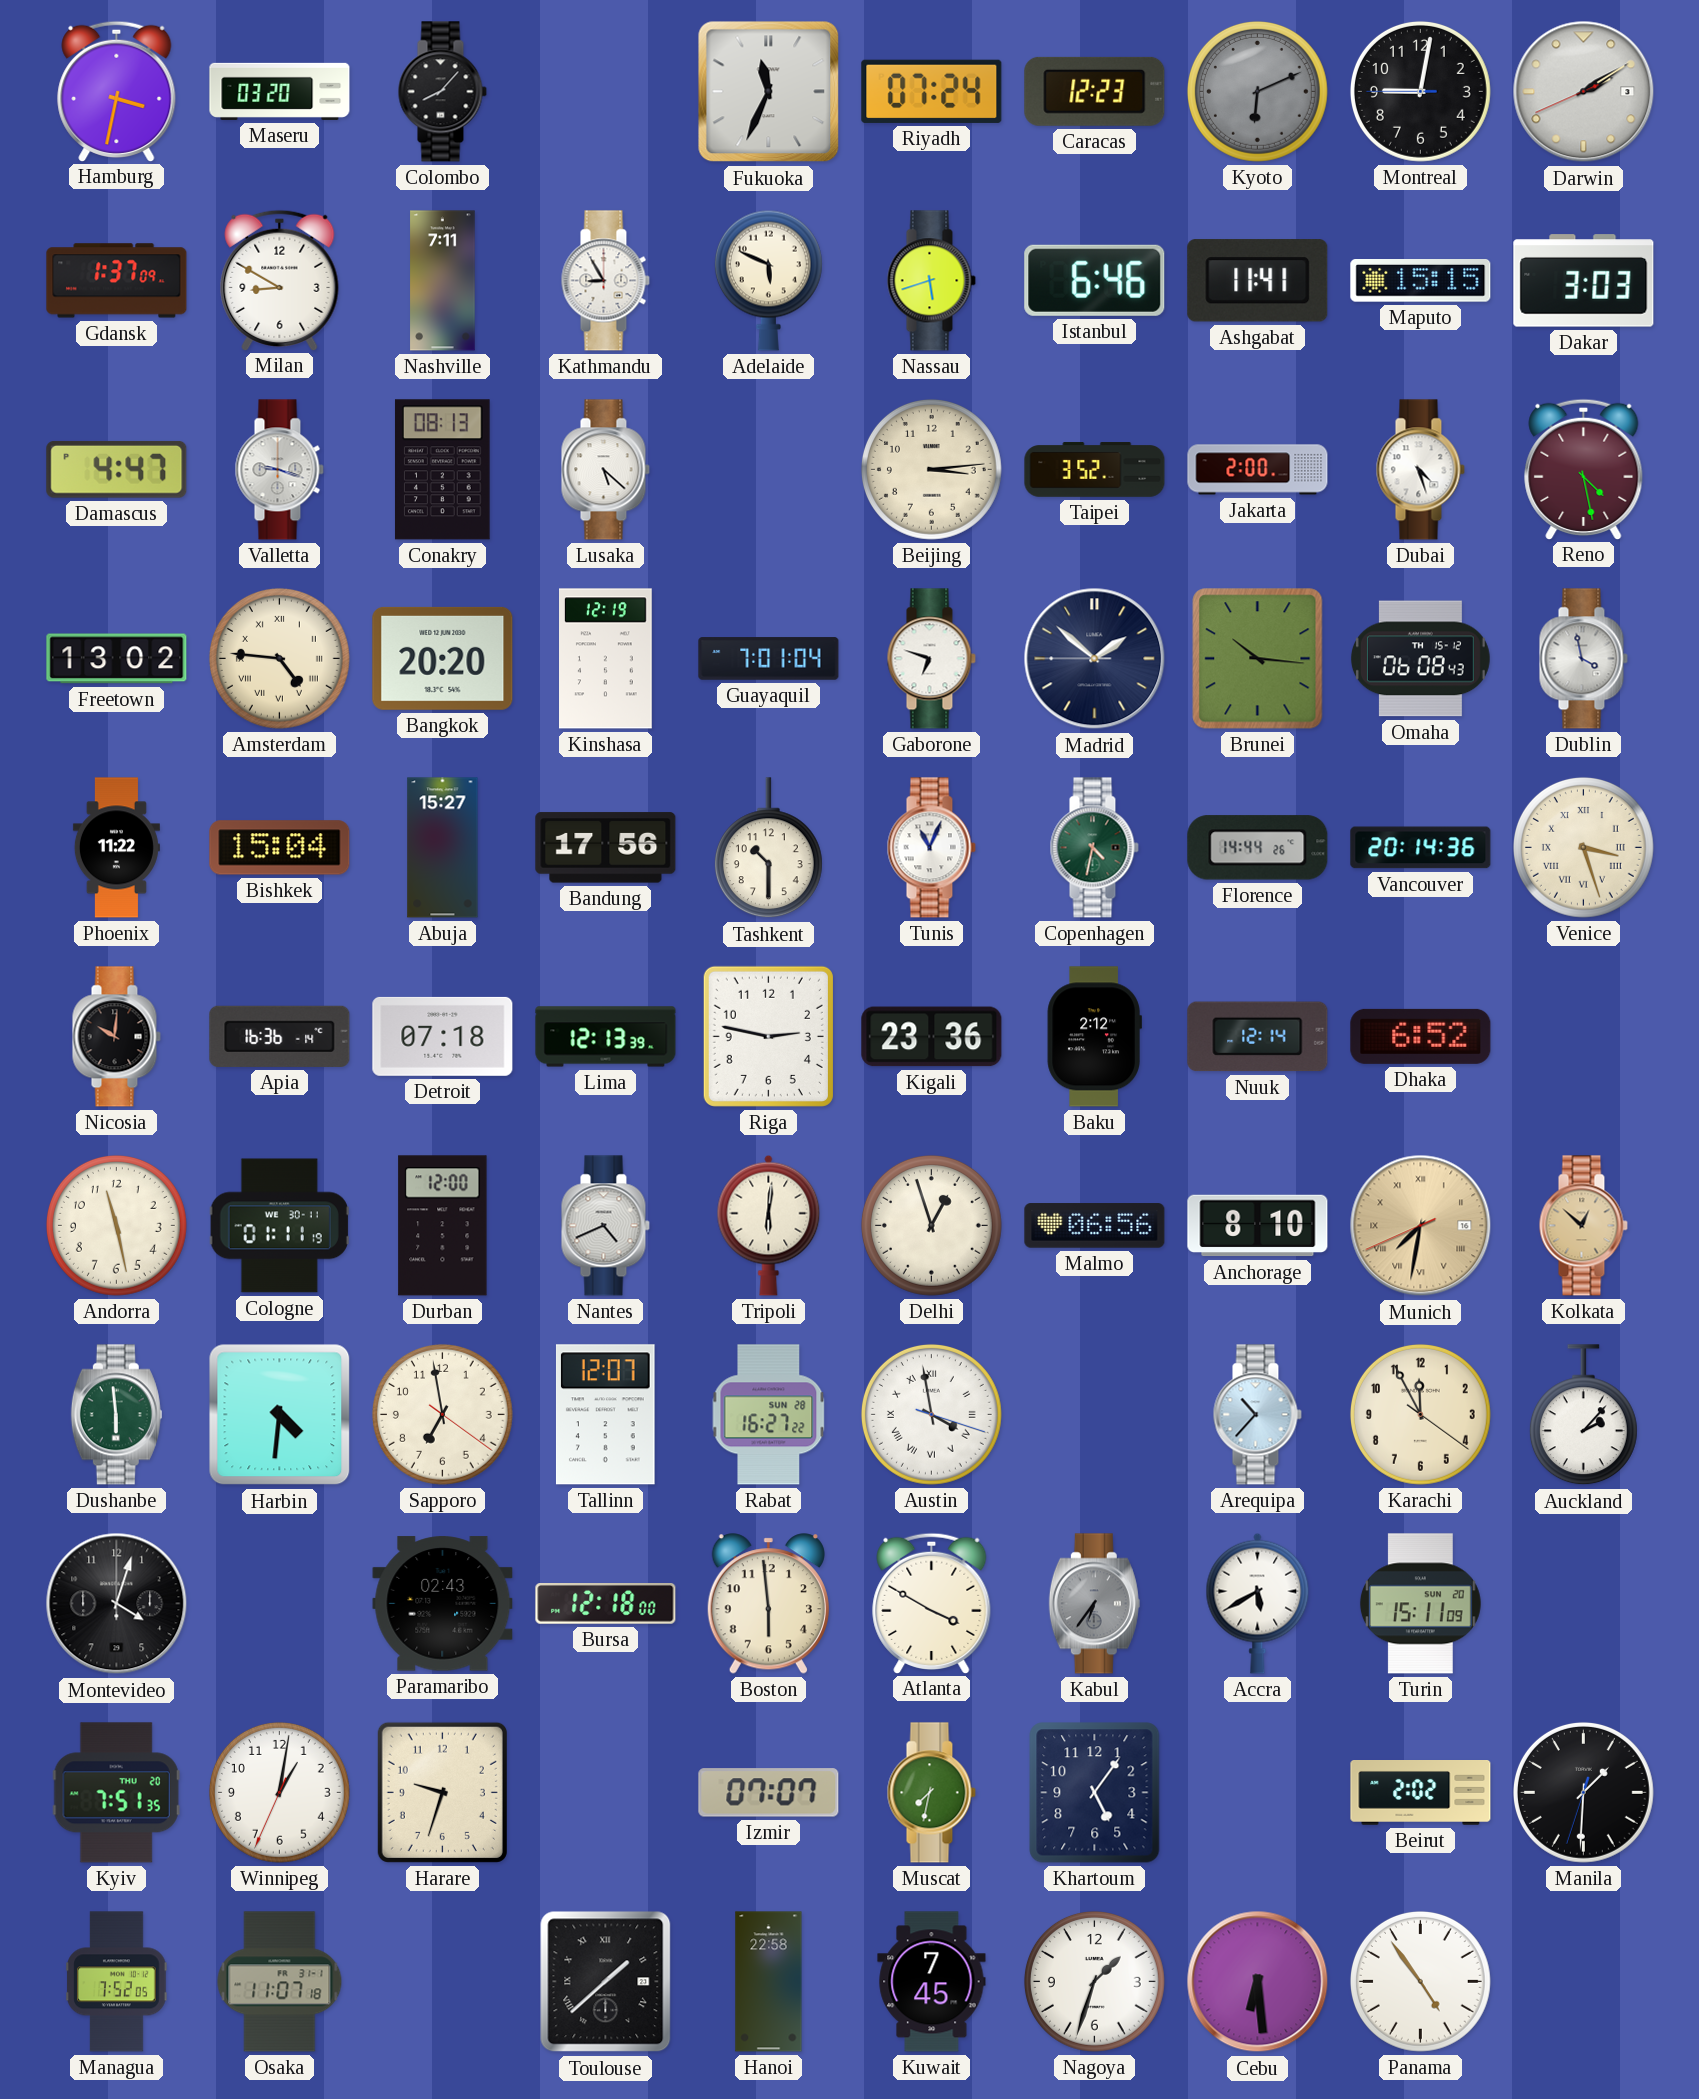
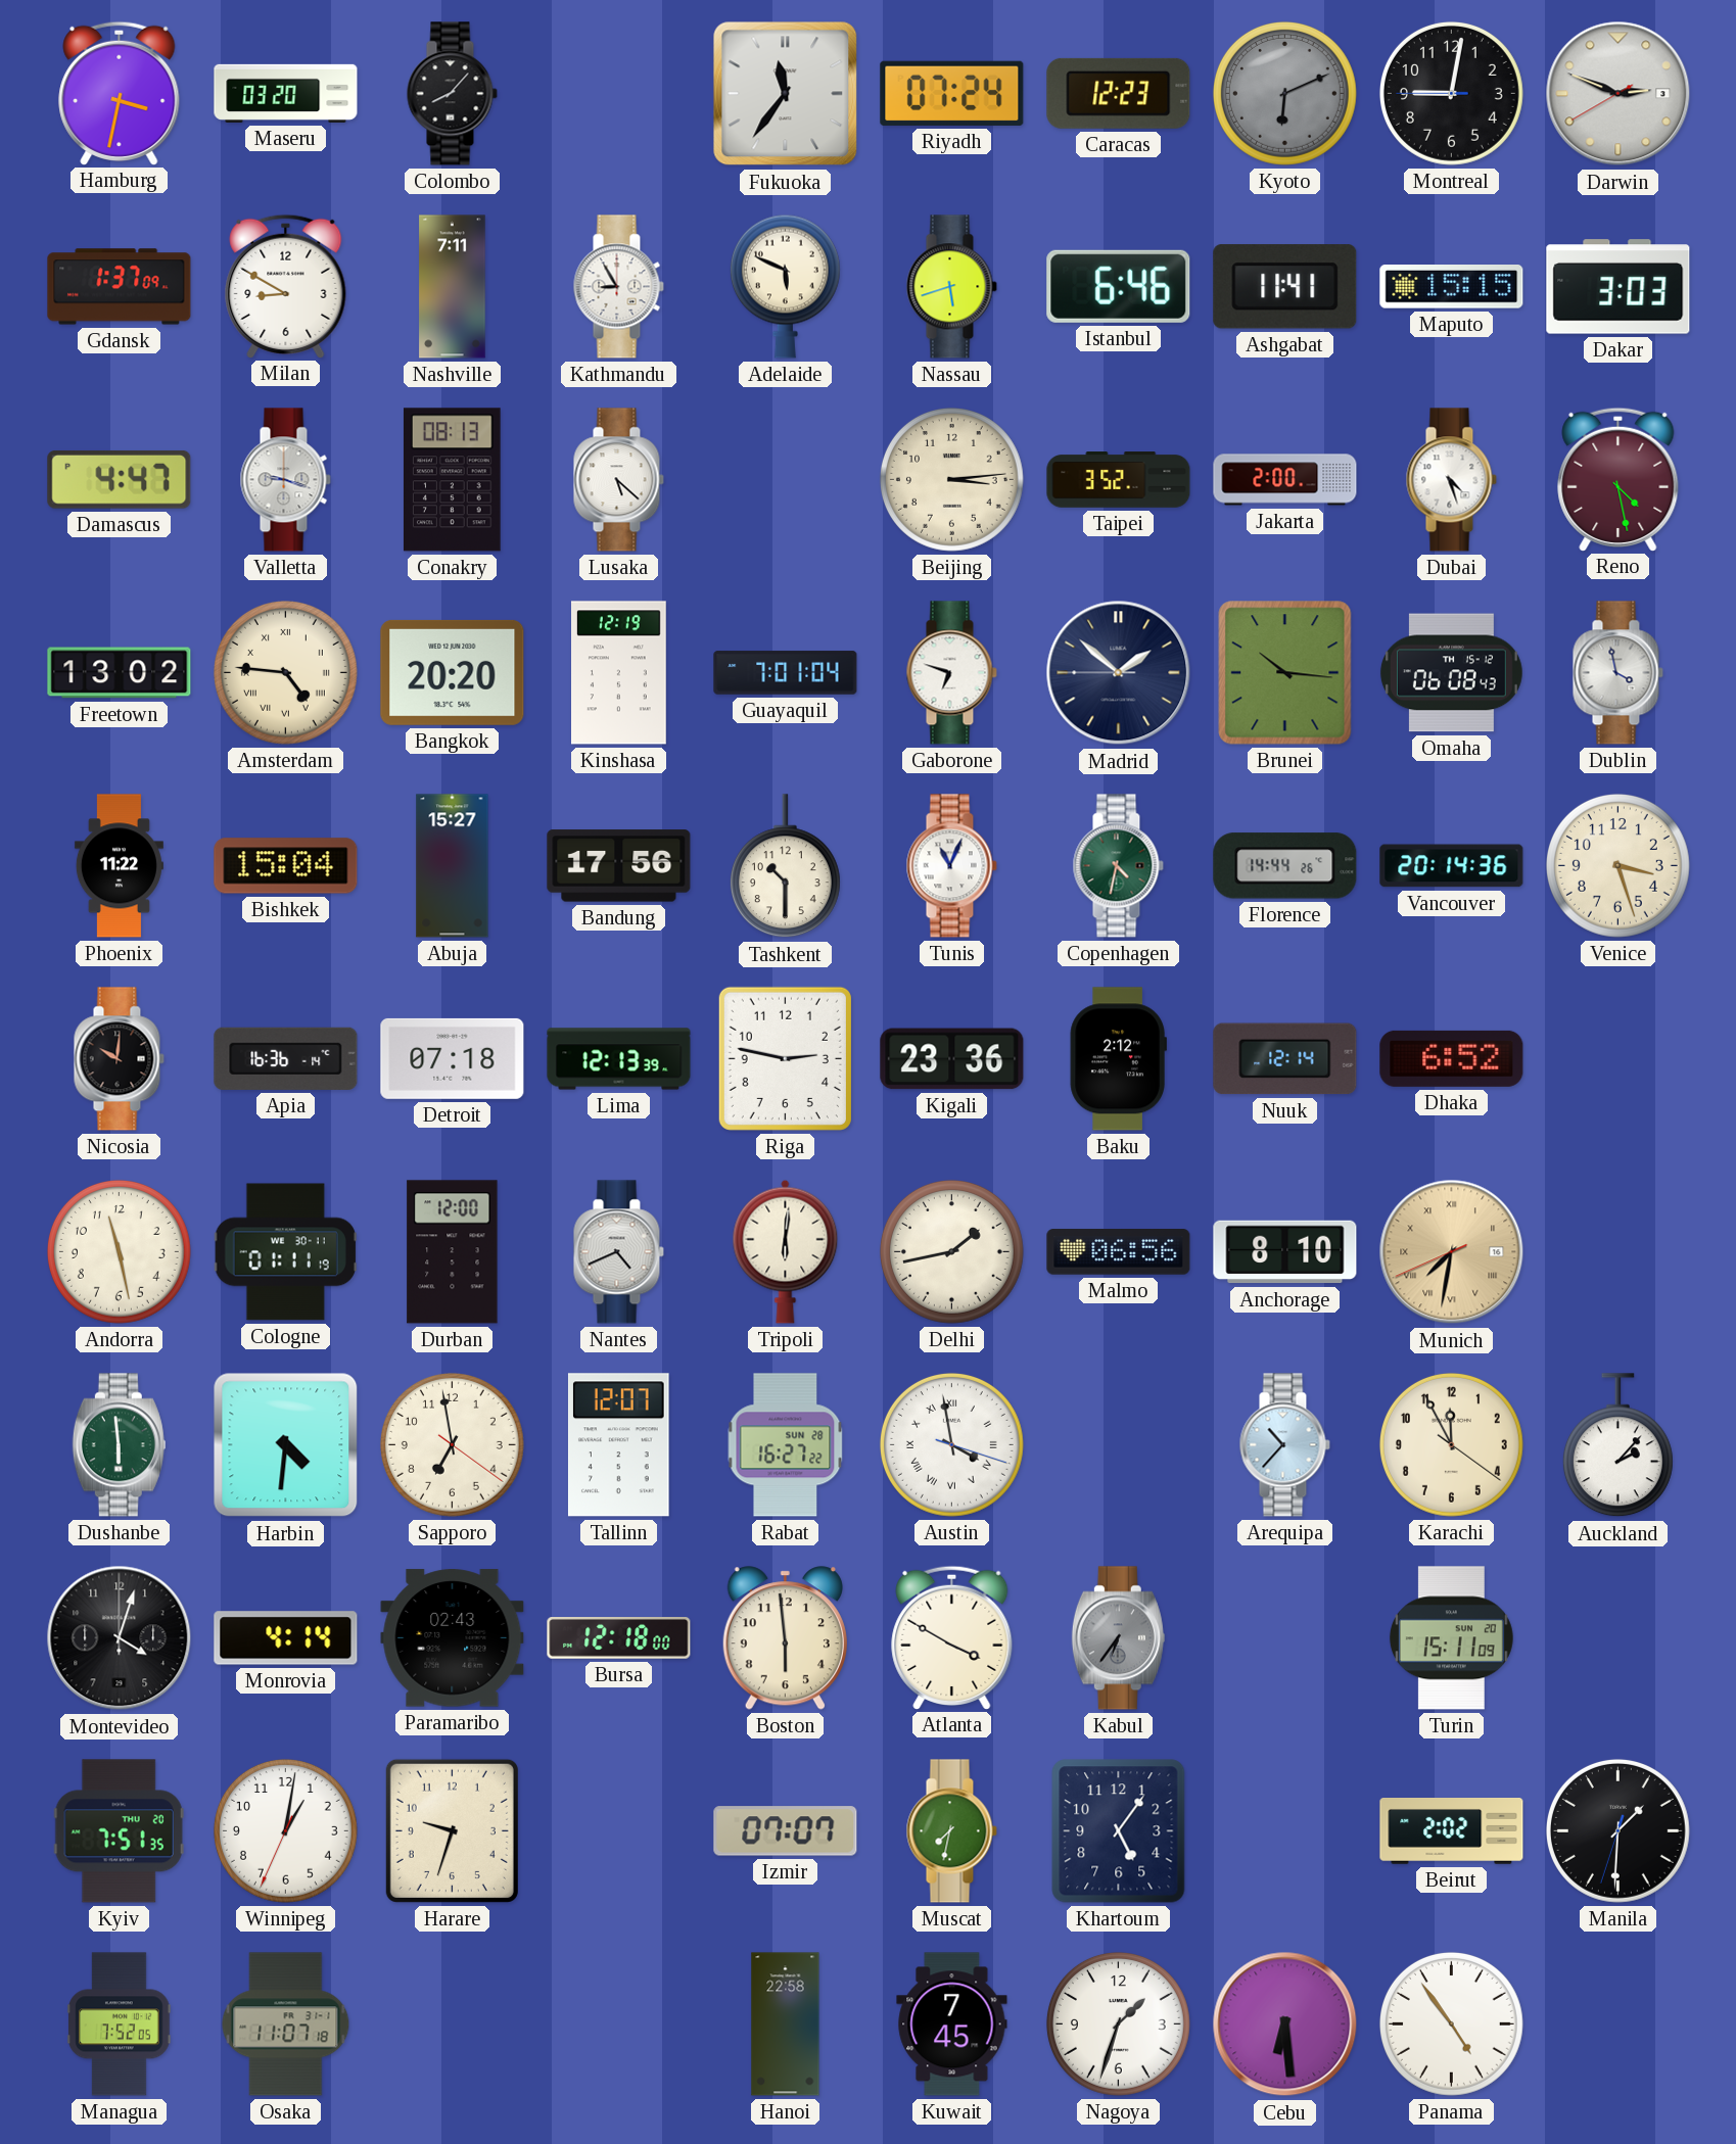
Fukuoka: 11:34 -> 11:36 (786, 94)
Darwin: 2:09 -> 2:48 (1618, 94)
Venice numerals: Roman -> Arabic (1617, 865)
Delhi: 12:57 -> 1:43 (951, 1251)
Kolkata: 12:52 -> none (1583, 1226)
Monrovia: none -> 4:14 (286, 1638)
Accra: 5:40 -> none (1258, 1603)
Toulouse: 1:38 -> none (606, 1982)
